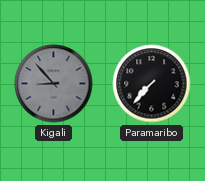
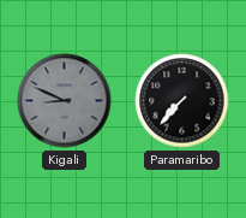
Kigali: 8:53 -> 8:49 (65, 101)
